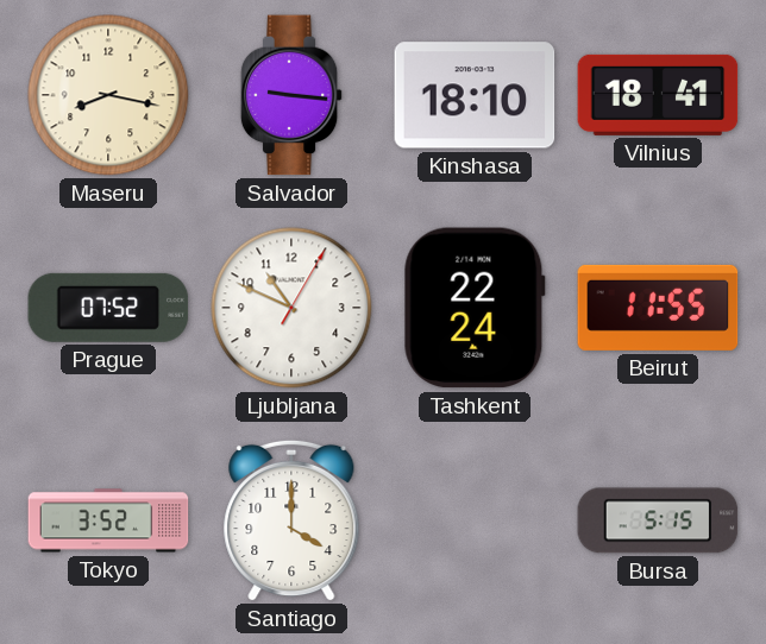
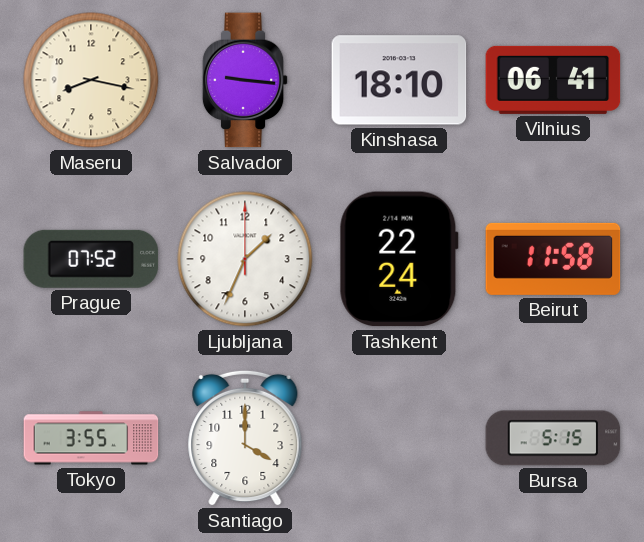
Vilnius: 18:41 -> 06:41 (553, 80)
Ljubljana: 10:49 -> 1:34 (245, 259)
Beirut: 11:55 -> 11:58 (553, 259)
Tokyo: 3:52 -> 3:55 (91, 438)
